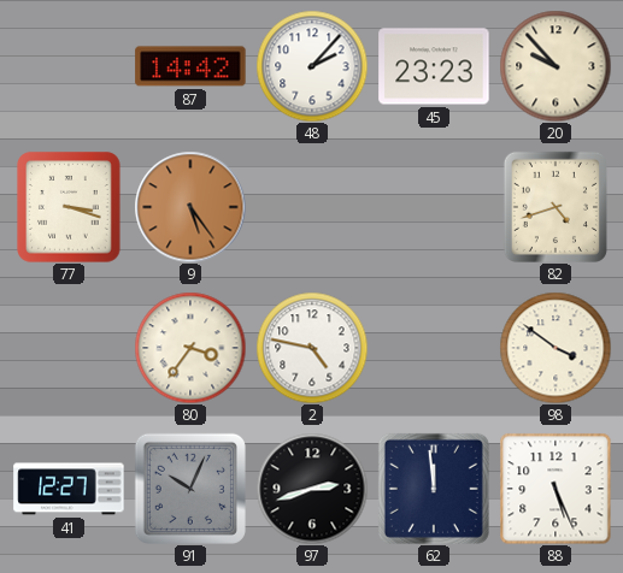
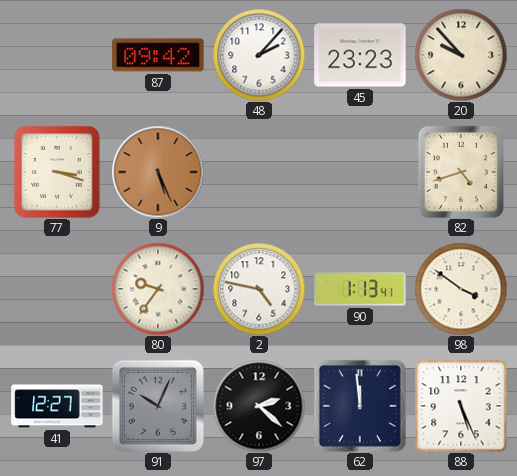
87: 14:42 -> 09:42 (158, 55)
9: 5:24 -> 5:26 (158, 172)
80: 3:36 -> 9:36 (158, 289)
90: none -> 1:13 (360, 289)
97: 2:42 -> 2:22 (259, 406)
